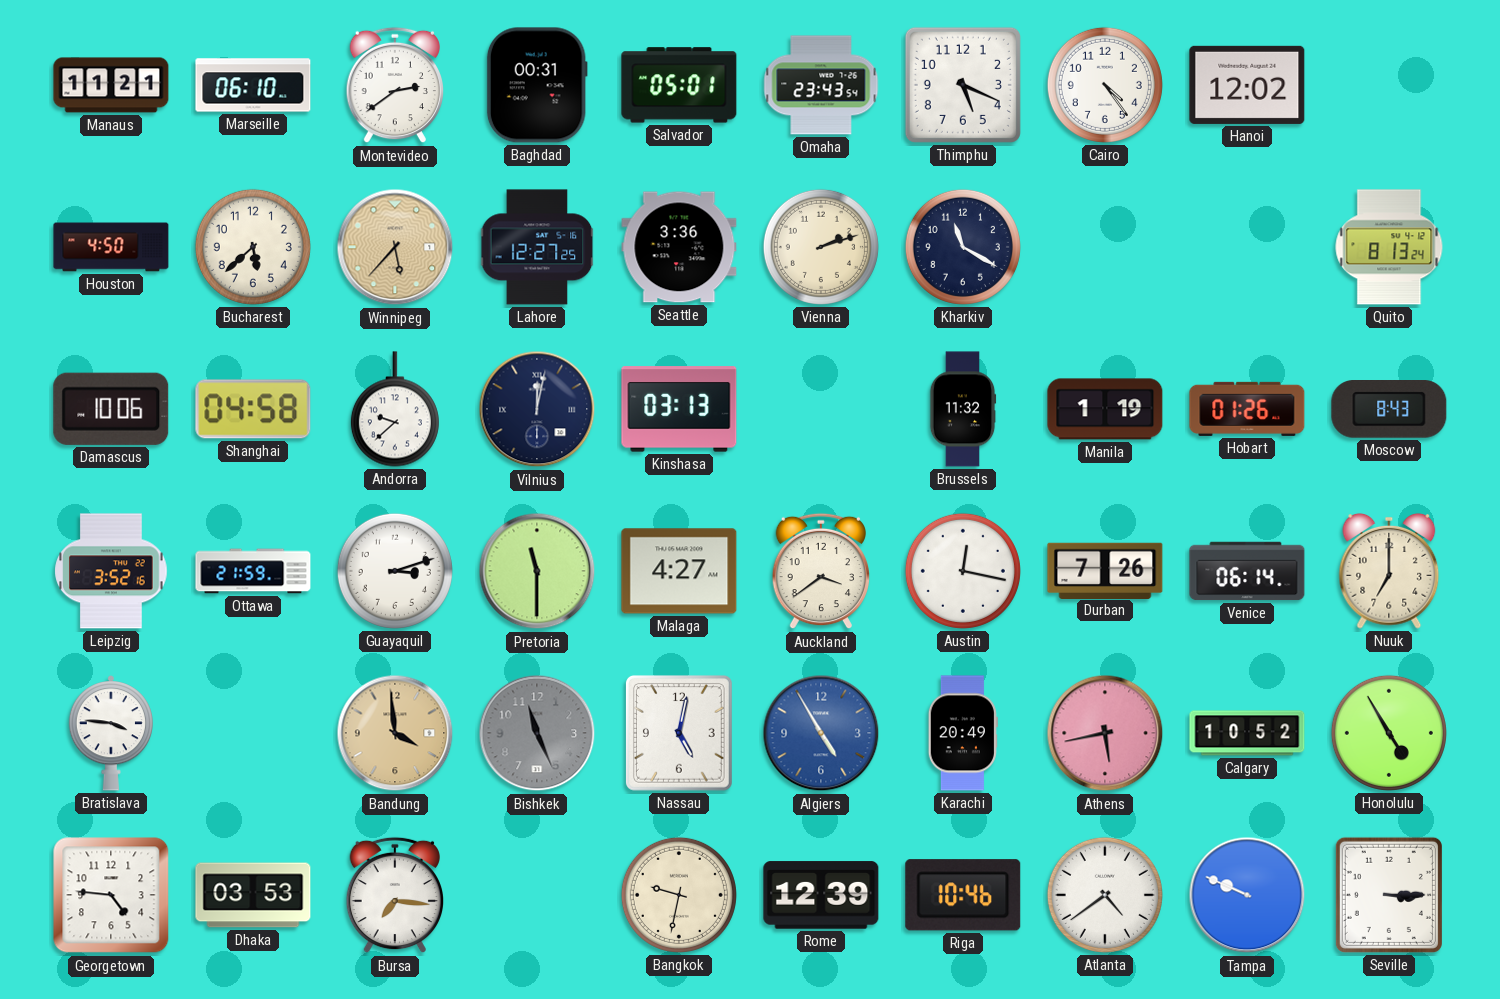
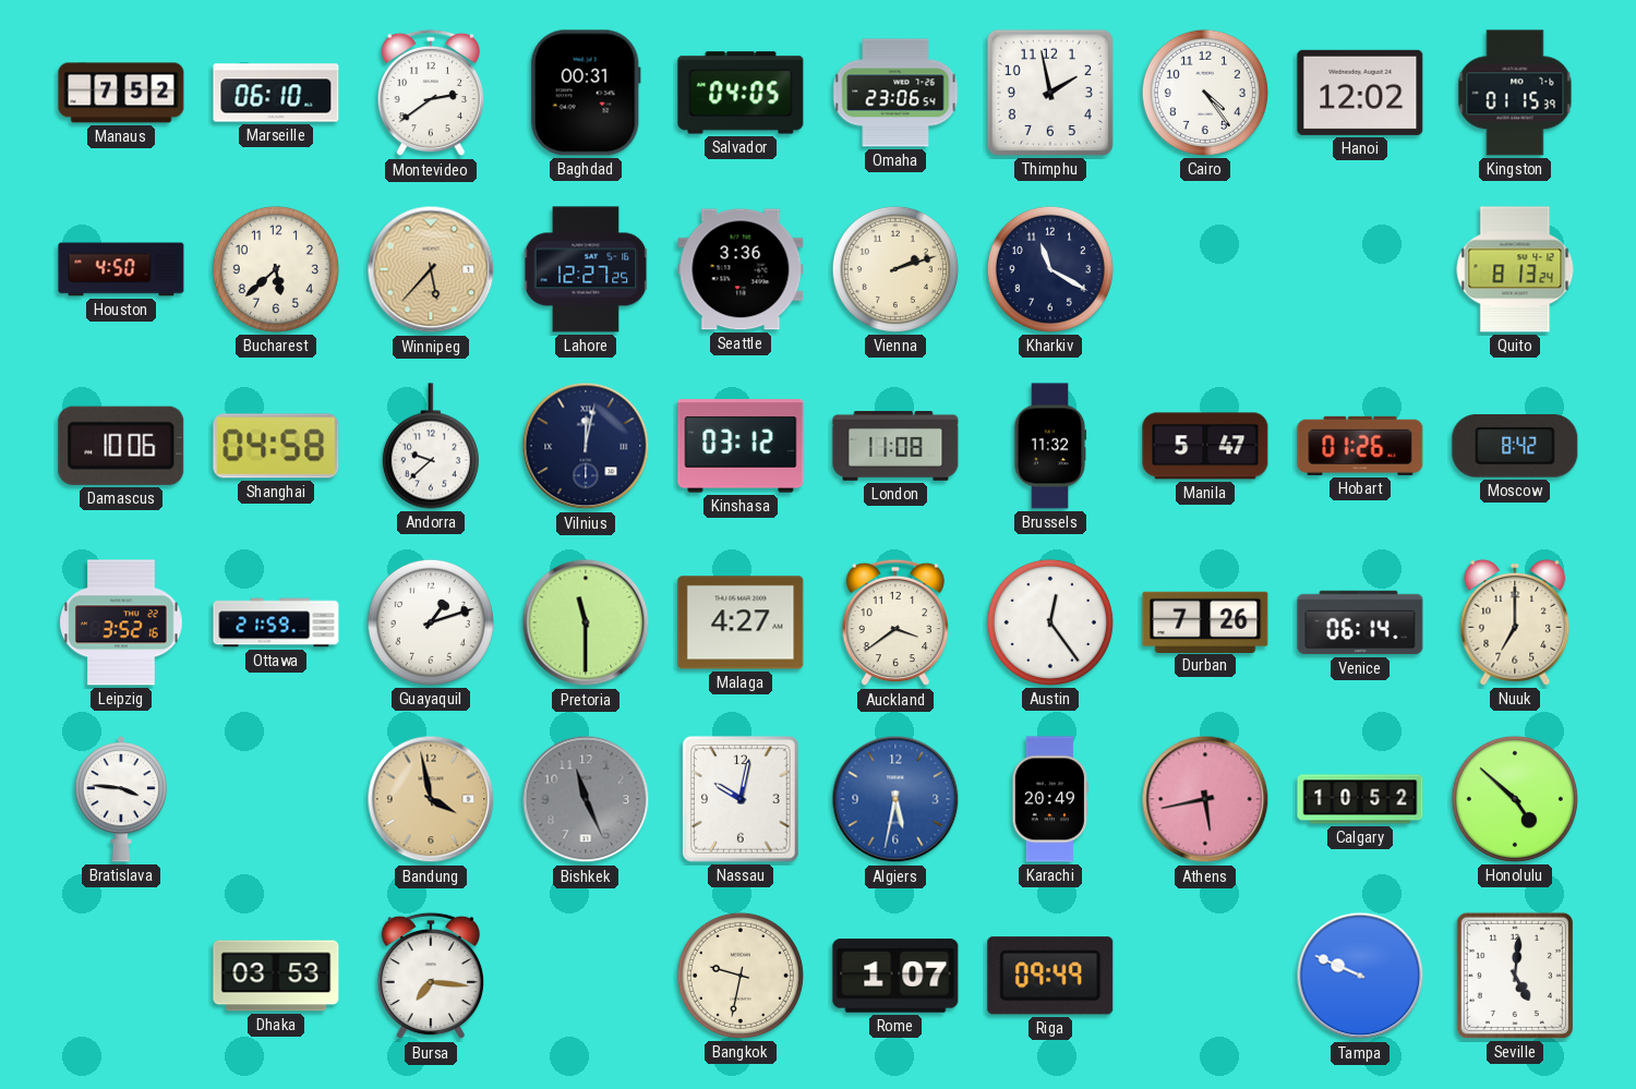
Manaus: 11:21 -> 7:52 (121, 93)
Salvador: 05:01 -> 04:05 (741, 93)
Omaha: 23:43 -> 23:06 (895, 93)
Thimphu: 5:19 -> 1:58 (1050, 93)
Kingston: none -> 01:15 (1515, 93)
Kinshasa: 03:13 -> 03:12 (741, 446)
London: none -> 11:08 (895, 447)
Manila: 1:19 -> 5:47 (1205, 446)
Moscow: 8:43 -> 8:42 (1515, 447)
Guayaquil: 3:12 -> 1:12 (431, 622)
Austin: 12:17 -> 12:24 (1050, 622)
Bandung: 3:59 -> 3:58 (431, 799)
Nassau: 5:02 -> 10:02 (741, 800)
Algiers: 4:55 -> 5:32 (895, 799)
Honolulu: 4:55 -> 4:52 (1515, 799)
Georgetown: 4:46 -> none (111, 895)
Rome: 12:39 -> 1:07 (895, 976)
Riga: 10:46 -> 09:49 (1050, 976)
Atlanta: 4:39 -> none (1105, 895)
Seville: 3:15 -> 5:01 (1515, 976)
